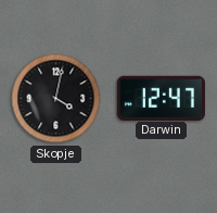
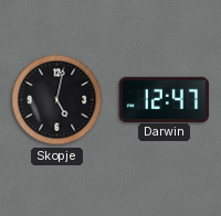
Skopje: 4:02 -> 5:02 (57, 100)
